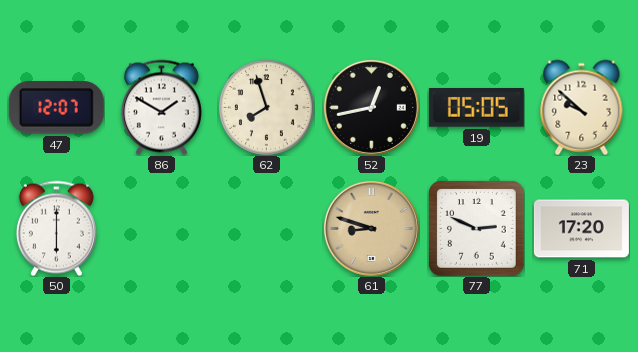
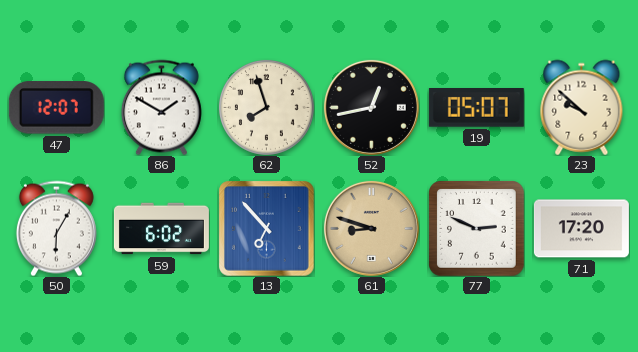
19: 05:05 -> 05:07 (476, 108)
50: 6:00 -> 6:05 (56, 228)
59: none -> 6:02 (161, 229)
13: none -> 6:53 (266, 228)
